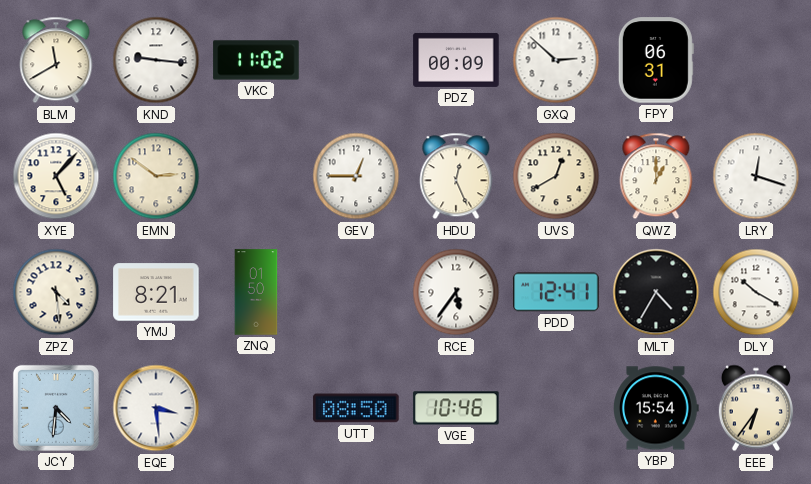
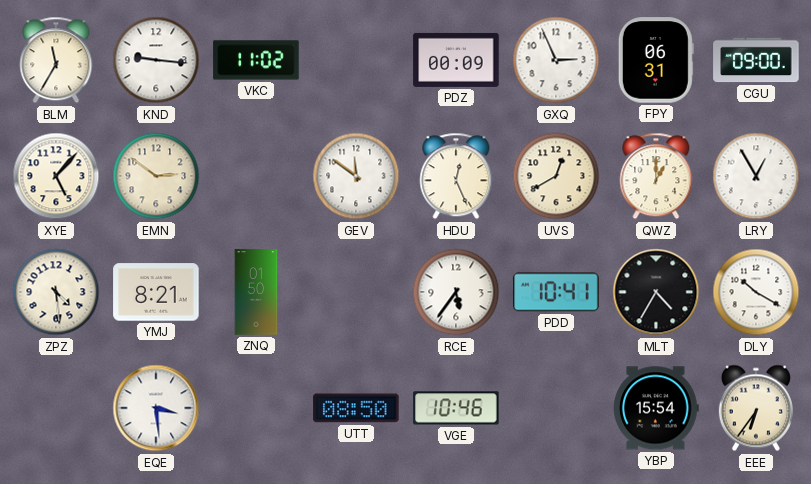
BLM: 11:40 -> 11:35 (56, 60)
GXQ: 2:52 -> 2:56 (556, 60)
CGU: none -> 09:00 (756, 60)
GEV: 12:45 -> 11:51 (356, 176)
LRY: 12:18 -> 12:55 (756, 176)
PDD: 12:41 -> 10:41 (556, 292)
JCY: 4:31 -> none (56, 408)
